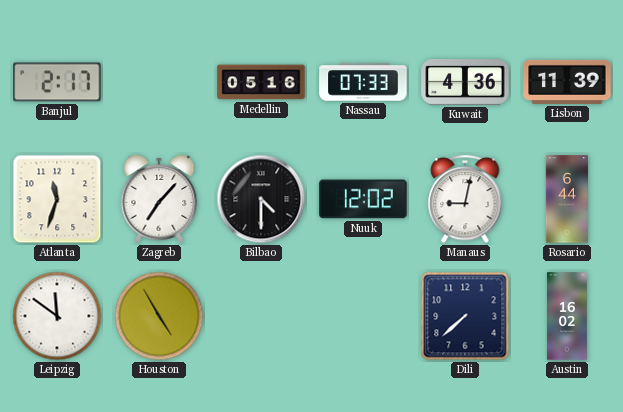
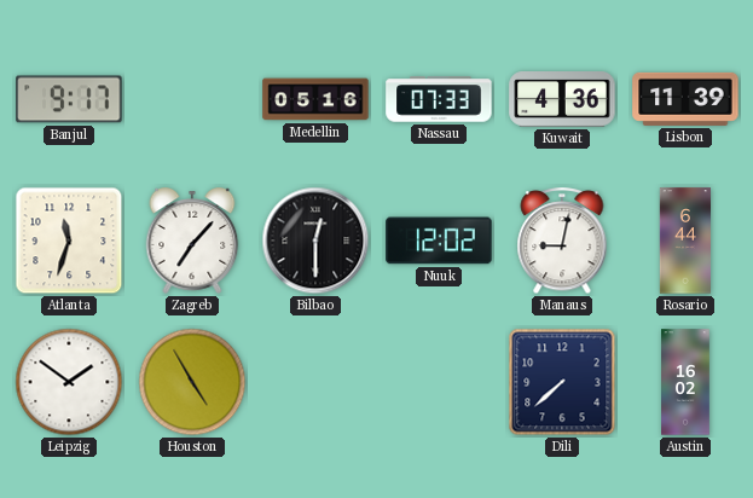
Banjul: 2:17 -> 9:17 (69, 99)
Bilbao: 4:30 -> 12:30 (315, 241)
Leipzig: 11:51 -> 1:51 (69, 382)
